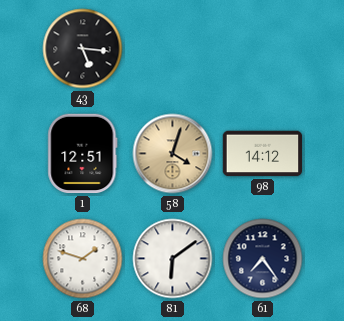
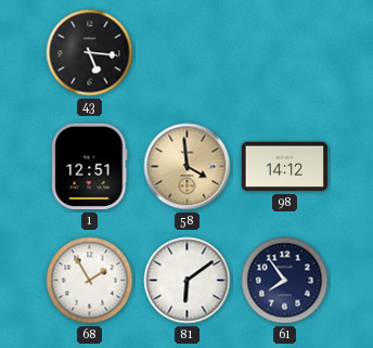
58: 4:03 -> 3:59 (188, 167)
68: 1:48 -> 1:55 (90, 281)
61: 7:24 -> 7:54 (285, 281)
